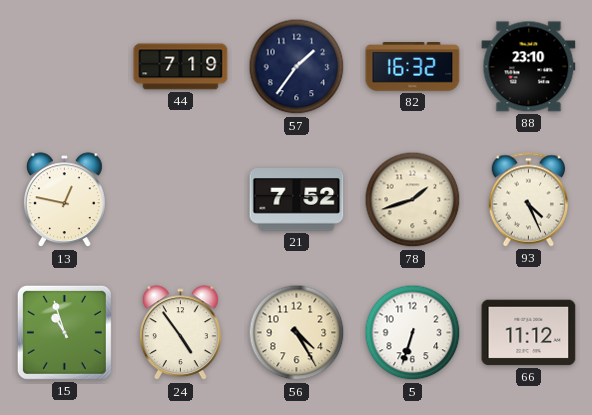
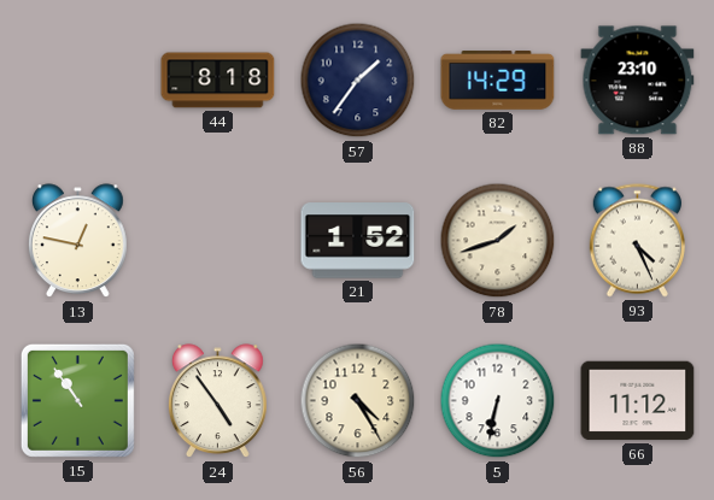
44: 7:19 -> 8:18 (218, 81)
82: 16:32 -> 14:29 (498, 81)
21: 7:52 -> 1:52 (358, 241)
15: 10:57 -> 10:54 (77, 400)
5: 6:33 -> 6:32 (498, 401)
